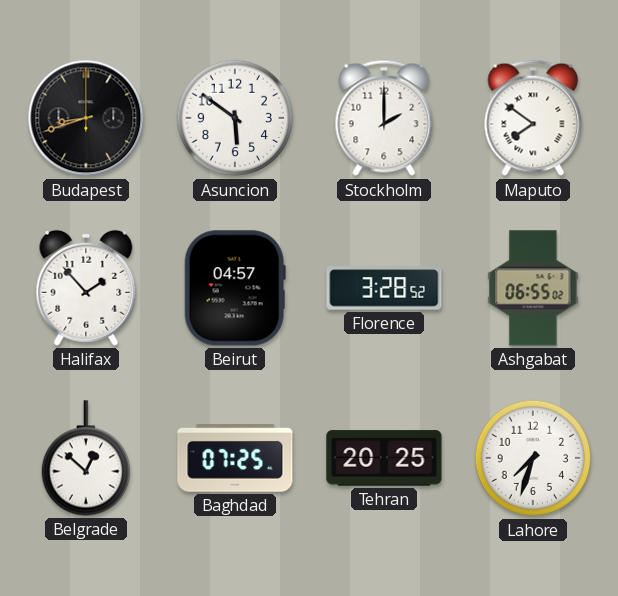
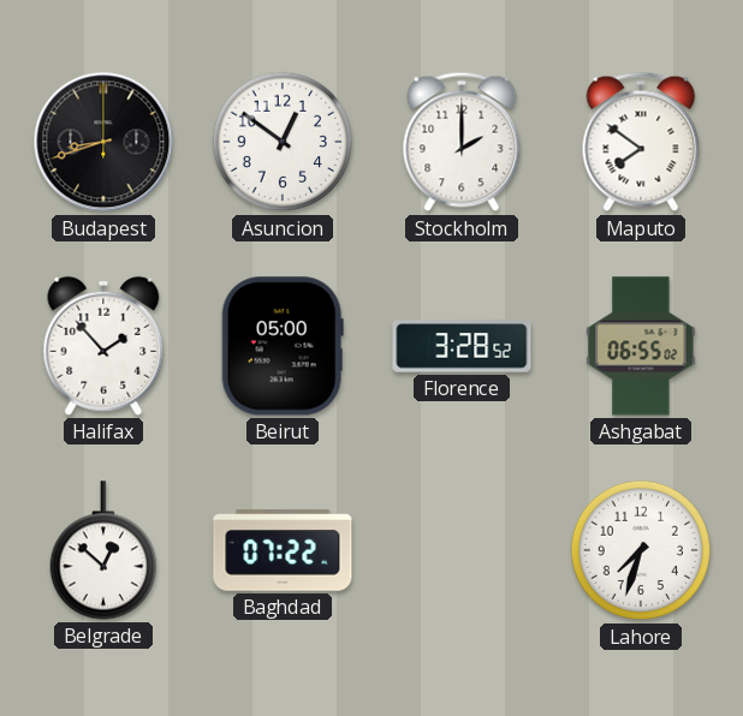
Asuncion: 5:51 -> 12:51 (283, 142)
Beirut: 04:57 -> 05:00 (283, 346)
Baghdad: 07:25 -> 07:22 (283, 550)
Tehran: 20:25 -> none (384, 458)
